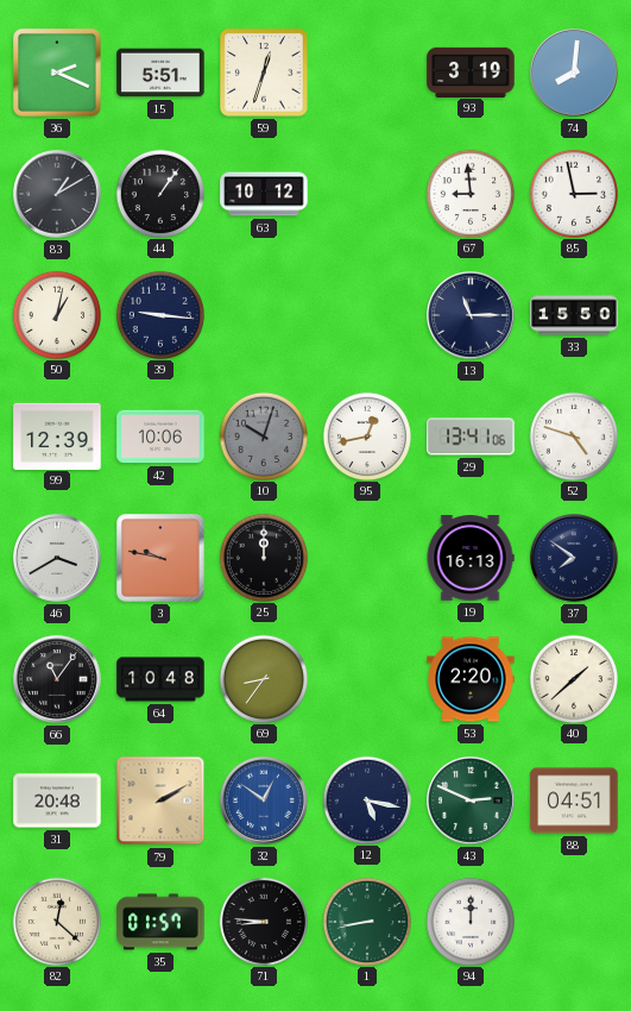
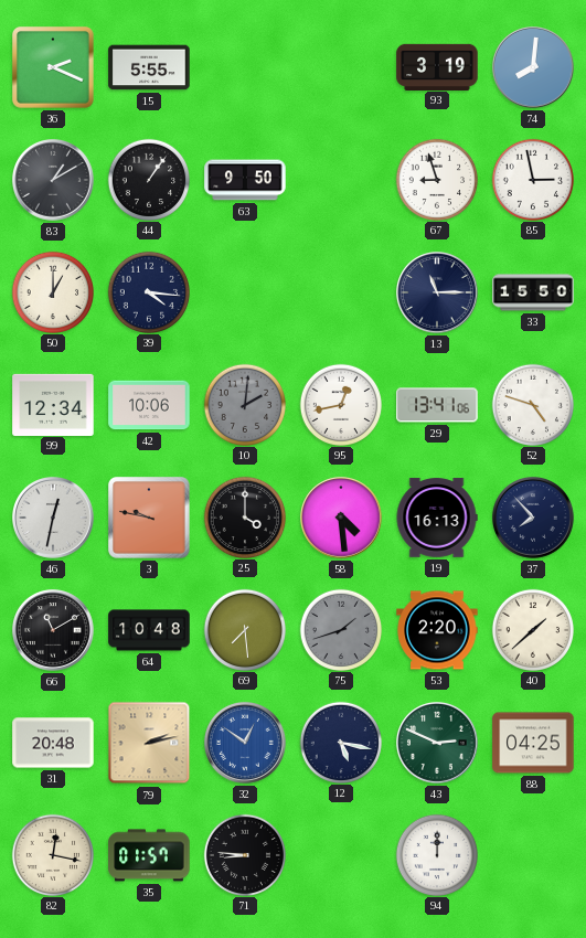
15: 5:51 -> 5:55 (149, 67)
59: 12:33 -> none (264, 73)
63: 10:12 -> 9:50 (245, 180)
67: 8:59 -> 8:57 (436, 179)
50: 1:02 -> 1:00 (52, 291)
39: 9:16 -> 4:16 (148, 291)
99: 12:39 -> 12:34 (53, 404)
10: 10:03 -> 2:01 (244, 404)
46: 3:40 -> 12:32 (54, 519)
25: 12:00 -> 4:00 (244, 516)
58: none -> 4:29 (342, 519)
37: 7:51 -> 7:53 (534, 519)
66: 11:06 -> 11:10 (54, 631)
69: 8:36 -> 7:29 (244, 629)
75: none -> 1:42 (340, 629)
79: 2:10 -> 2:13 (149, 743)
88: 04:51 -> 04:25 (533, 743)
82: 12:22 -> 12:17 (52, 854)
1: 8:43 -> none (366, 921)
